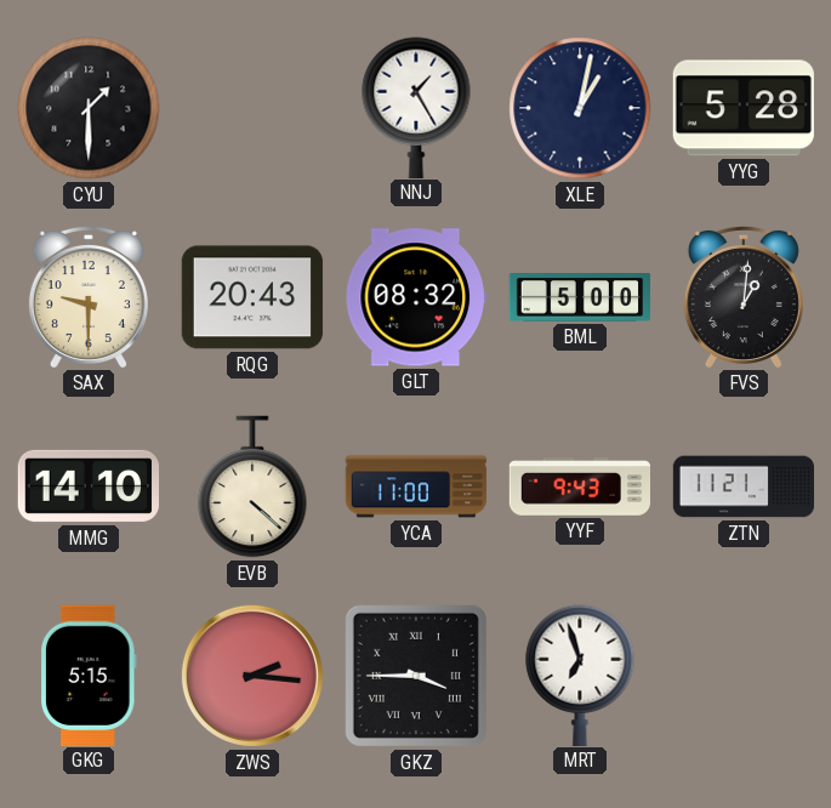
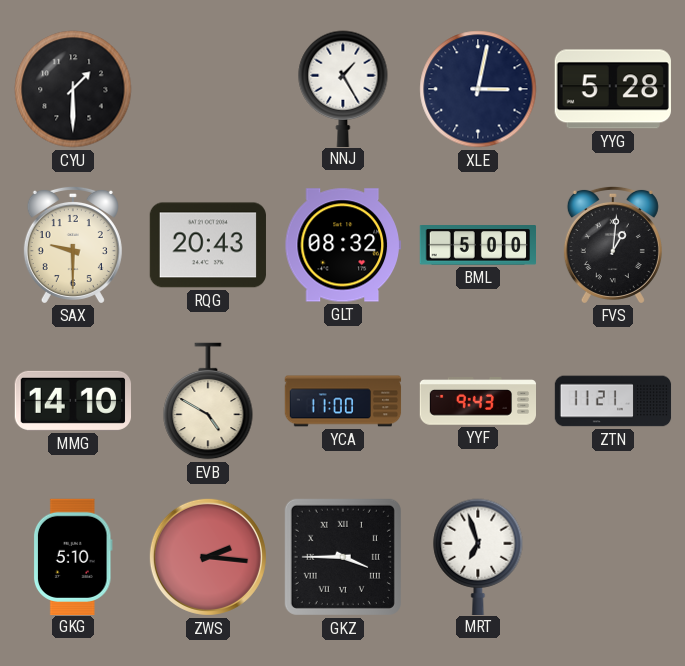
XLE: 1:02 -> 3:02 (478, 89)
EVB: 4:22 -> 4:50 (208, 401)
GKG: 5:15 -> 5:10 (73, 556)
